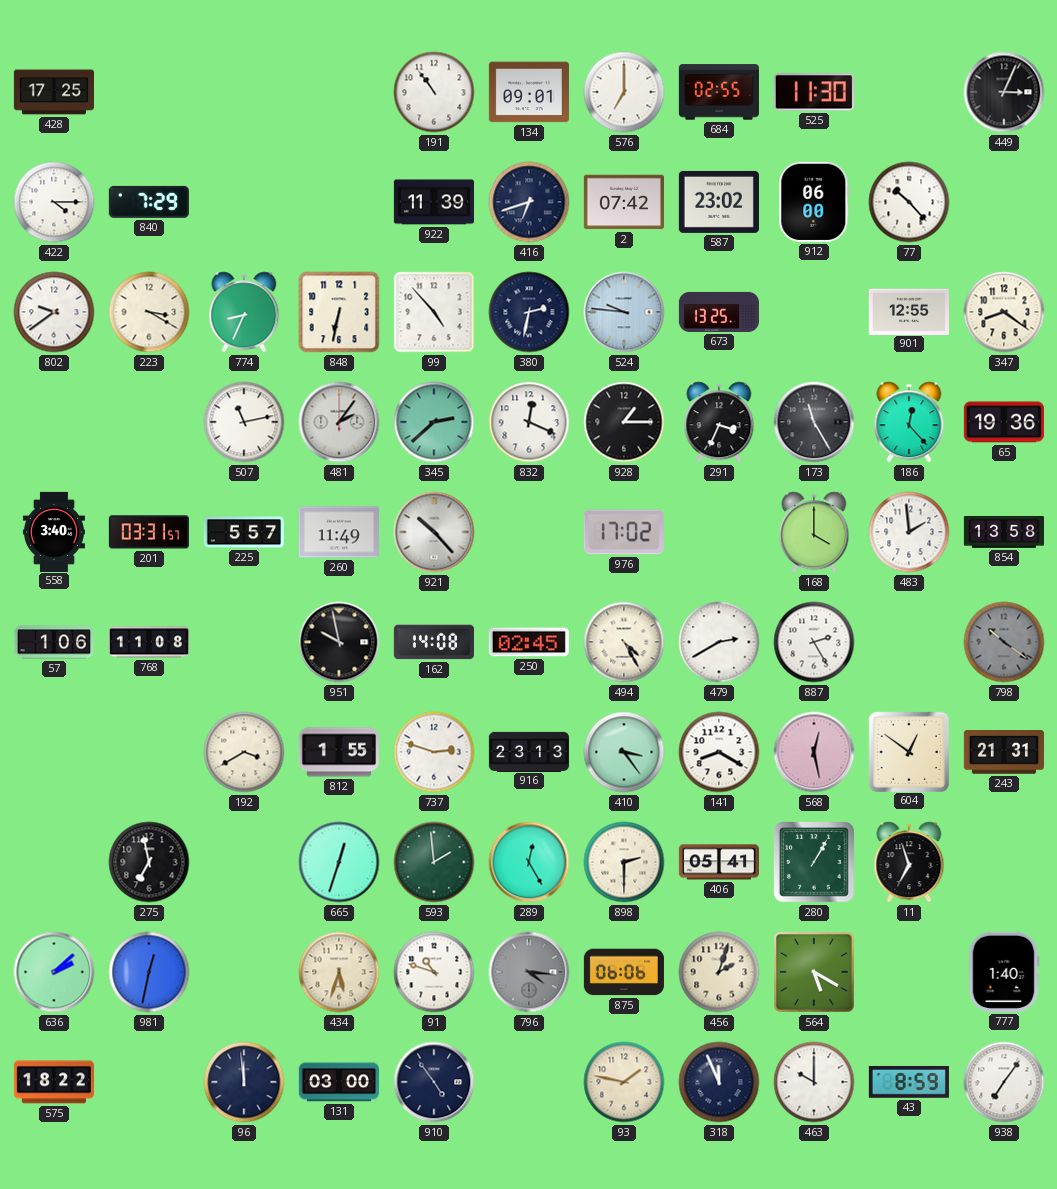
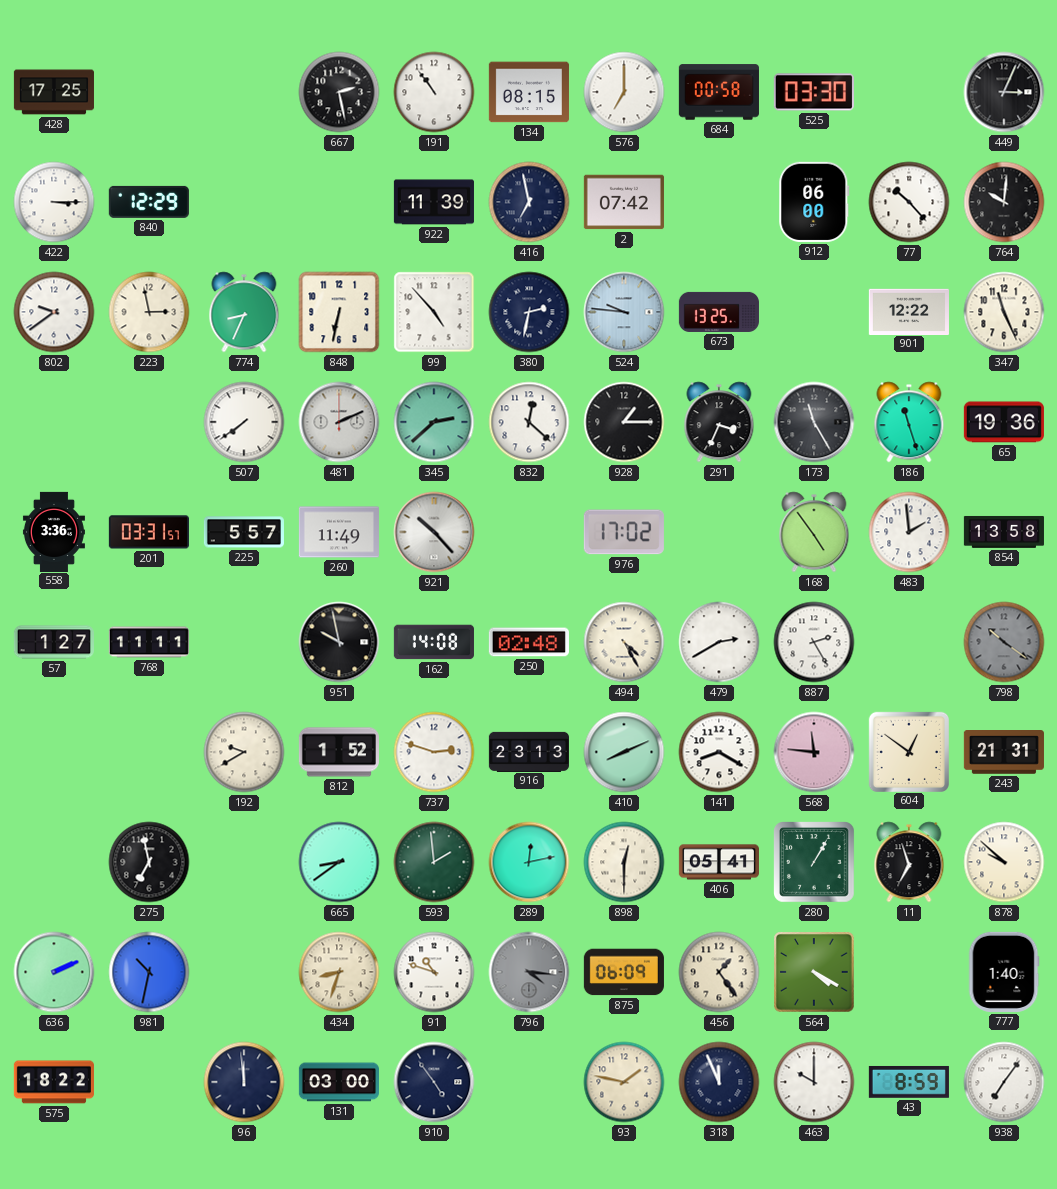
667: none -> 2:28 (339, 92)
134: 09:01 -> 08:15 (529, 92)
684: 02:55 -> 00:58 (719, 92)
525: 11:30 -> 03:30 (814, 92)
422: 4:15 -> 3:15 (54, 202)
840: 7:29 -> 12:29 (149, 202)
416: 6:42 -> 6:58 (529, 202)
587: 23:02 -> none (719, 202)
764: none -> 10:01 (1004, 202)
223: 3:20 -> 2:58 (149, 312)
901: 12:55 -> 12:22 (909, 311)
347: 8:21 -> 11:26 (1004, 312)
507: 11:13 -> 7:39 (244, 422)
481: 2:06 -> 2:11 (339, 422)
832: 12:19 -> 12:22 (529, 422)
186: 12:23 -> 11:27 (909, 422)
558: 3:40 -> 3:36 (54, 531)
168: 4:00 -> 4:54 (814, 532)
57: 1:06 -> 1:27 (54, 642)
768: 11:08 -> 11:11 (149, 642)
250: 02:45 -> 02:48 (529, 642)
192: 3:40 -> 9:40 (244, 752)
812: 1:55 -> 1:52 (339, 752)
410: 3:24 -> 8:11 (624, 752)
568: 12:28 -> 11:46 (814, 752)
665: 12:33 -> 8:39 (339, 862)
289: 12:25 -> 12:13 (529, 862)
898: 2:30 -> 12:30 (624, 862)
878: none -> 9:52 (1004, 862)
636: 2:08 -> 2:11 (54, 972)
981: 12:32 -> 10:32 (149, 972)
434: 5:33 -> 8:33 (339, 972)
875: 06:06 -> 06:09 (624, 972)
456: 2:03 -> 1:24 (719, 972)
564: 5:20 -> 4:20 (814, 972)
